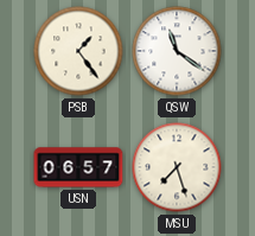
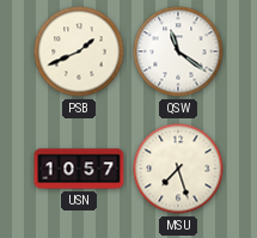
PSB: 1:24 -> 1:41 (79, 51)
USN: 06:57 -> 10:57 (79, 169)
